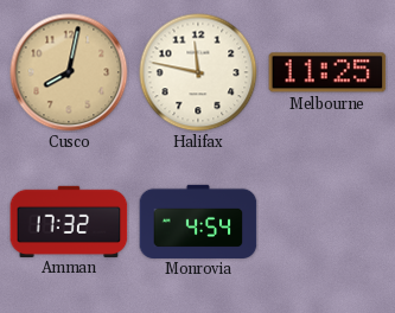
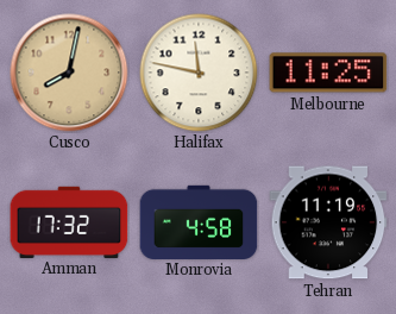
Monrovia: 4:54 -> 4:58 (199, 221)
Tehran: none -> 11:19 (328, 222)
